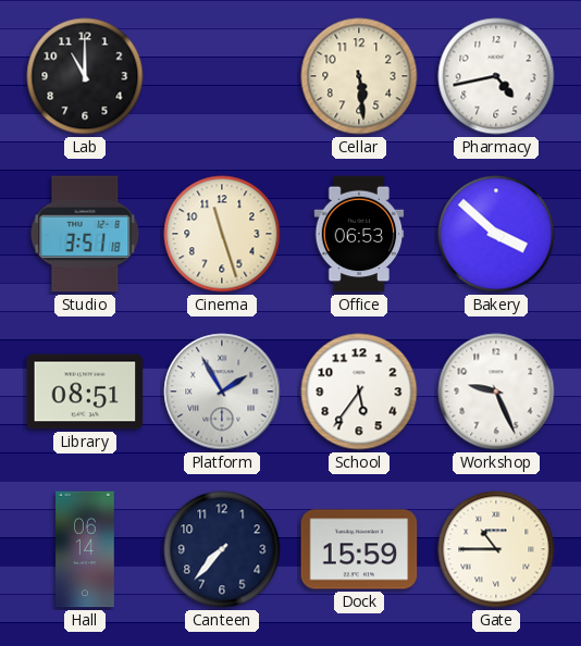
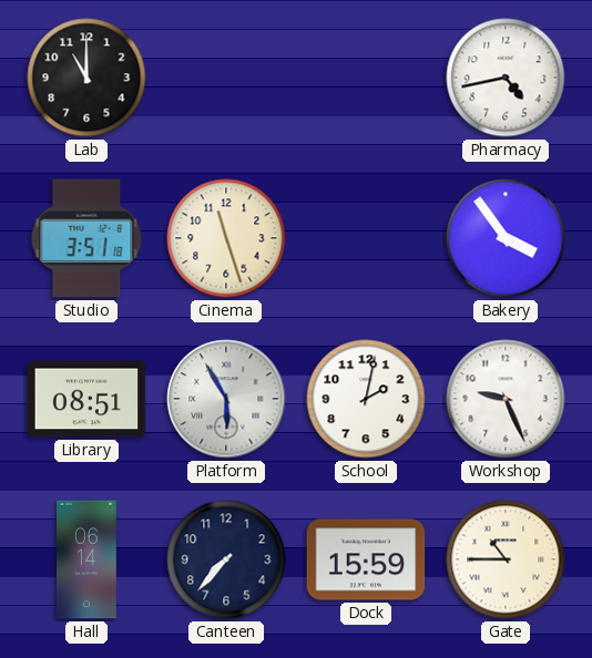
Cellar: 5:29 -> none (359, 76)
Office: 06:53 -> none (359, 234)
Bakery: 3:52 -> 3:54 (506, 238)
Platform: 1:55 -> 5:55 (226, 399)
School: 5:36 -> 2:02 (366, 399)
